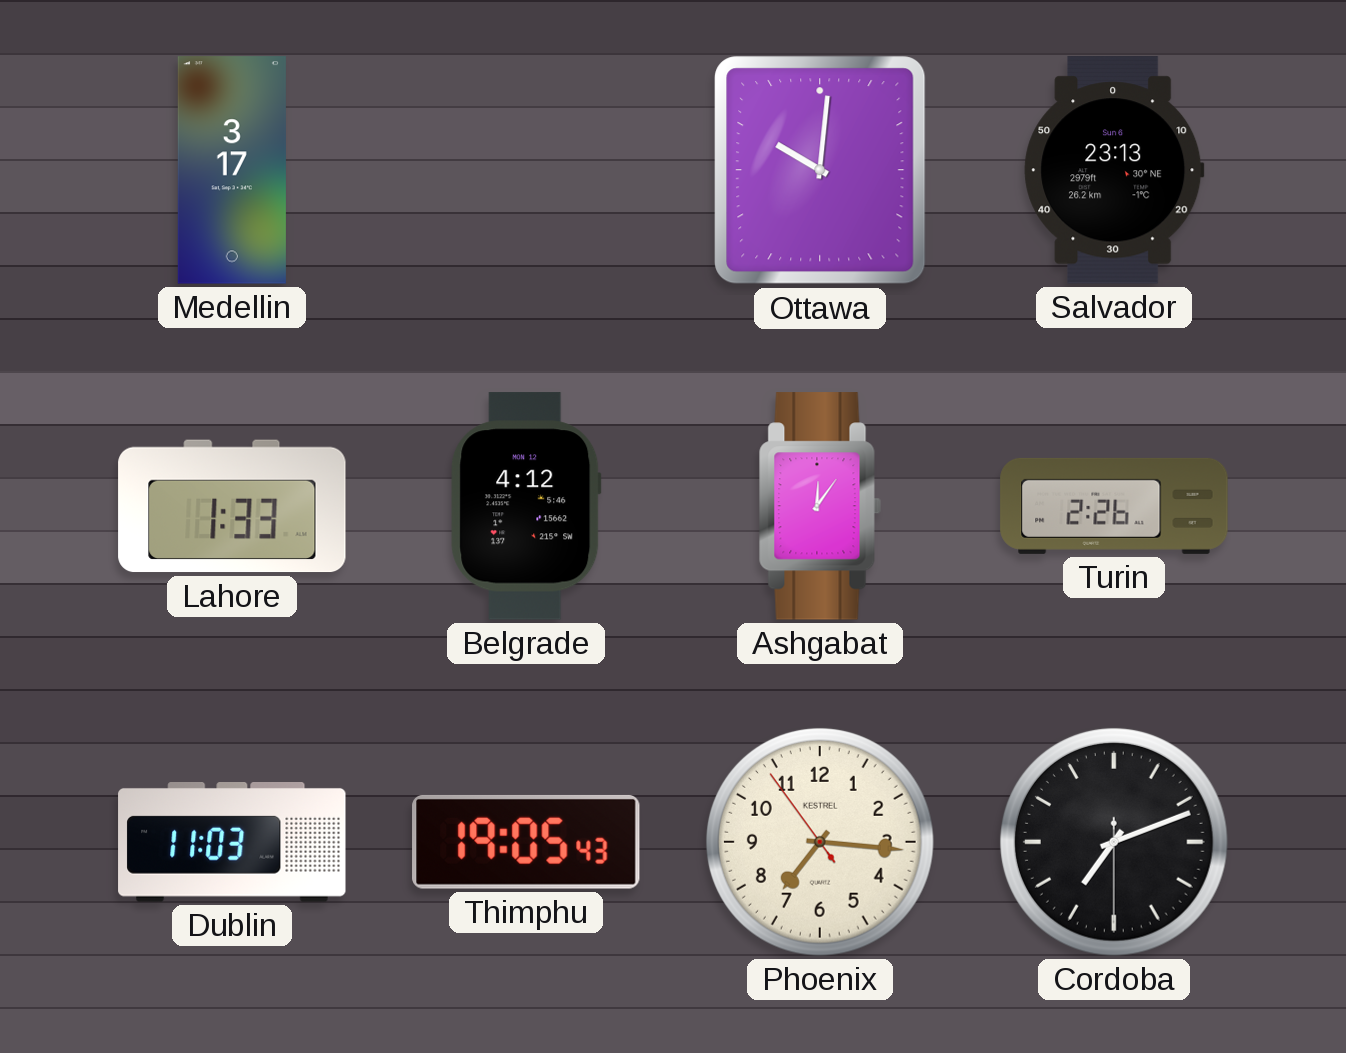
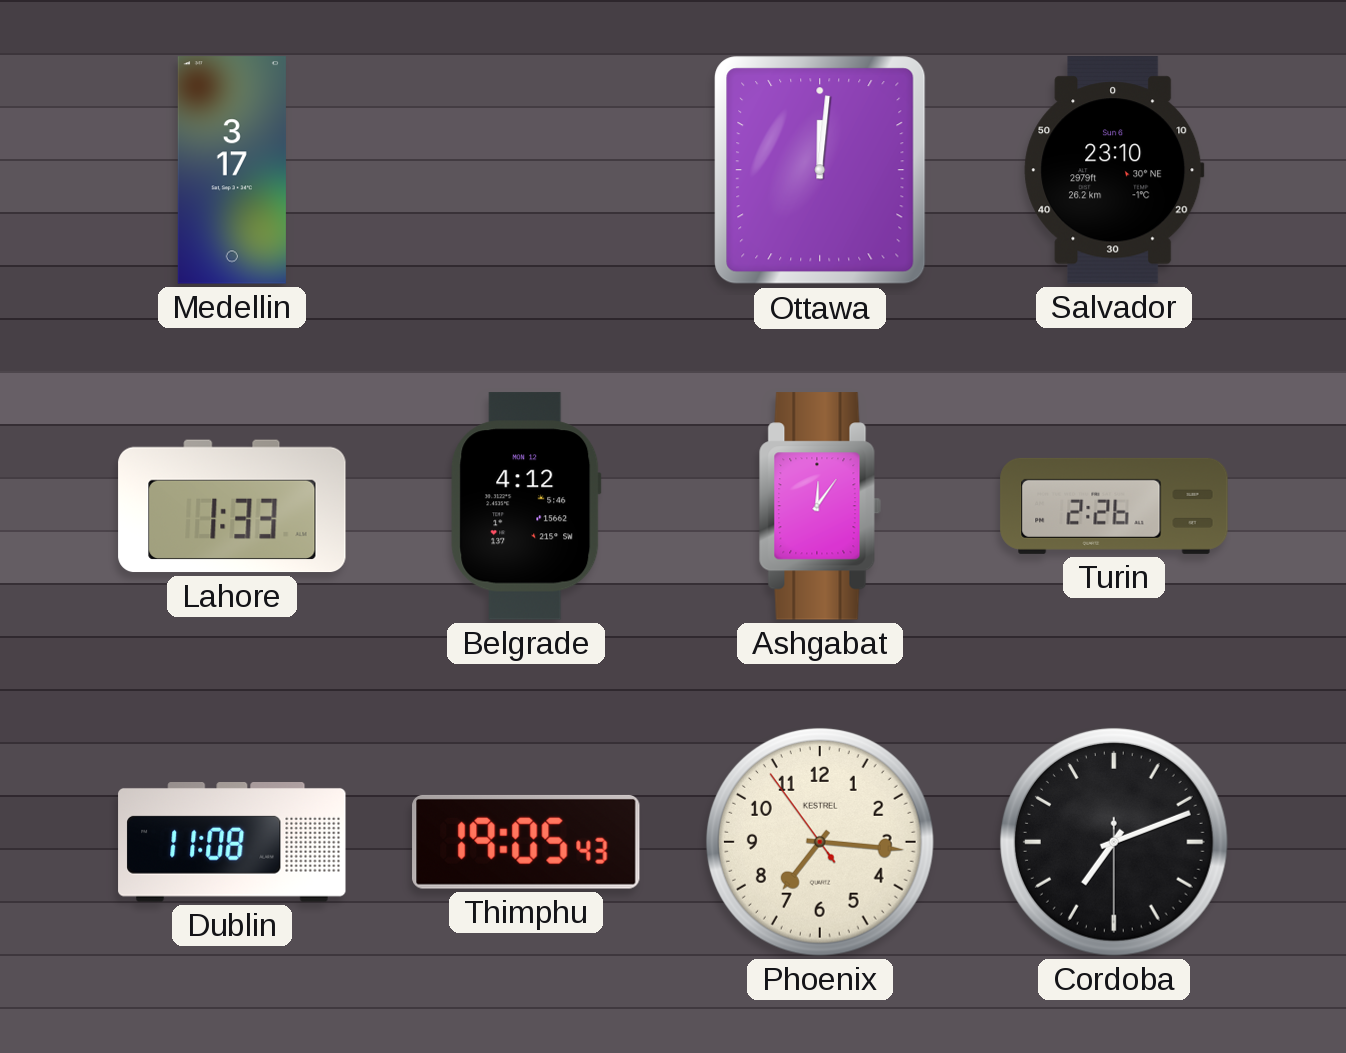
Ottawa: 10:01 -> 12:01 (820, 170)
Salvador: 23:13 -> 23:10 (1114, 170)
Dublin: 11:03 -> 11:08 (232, 843)
